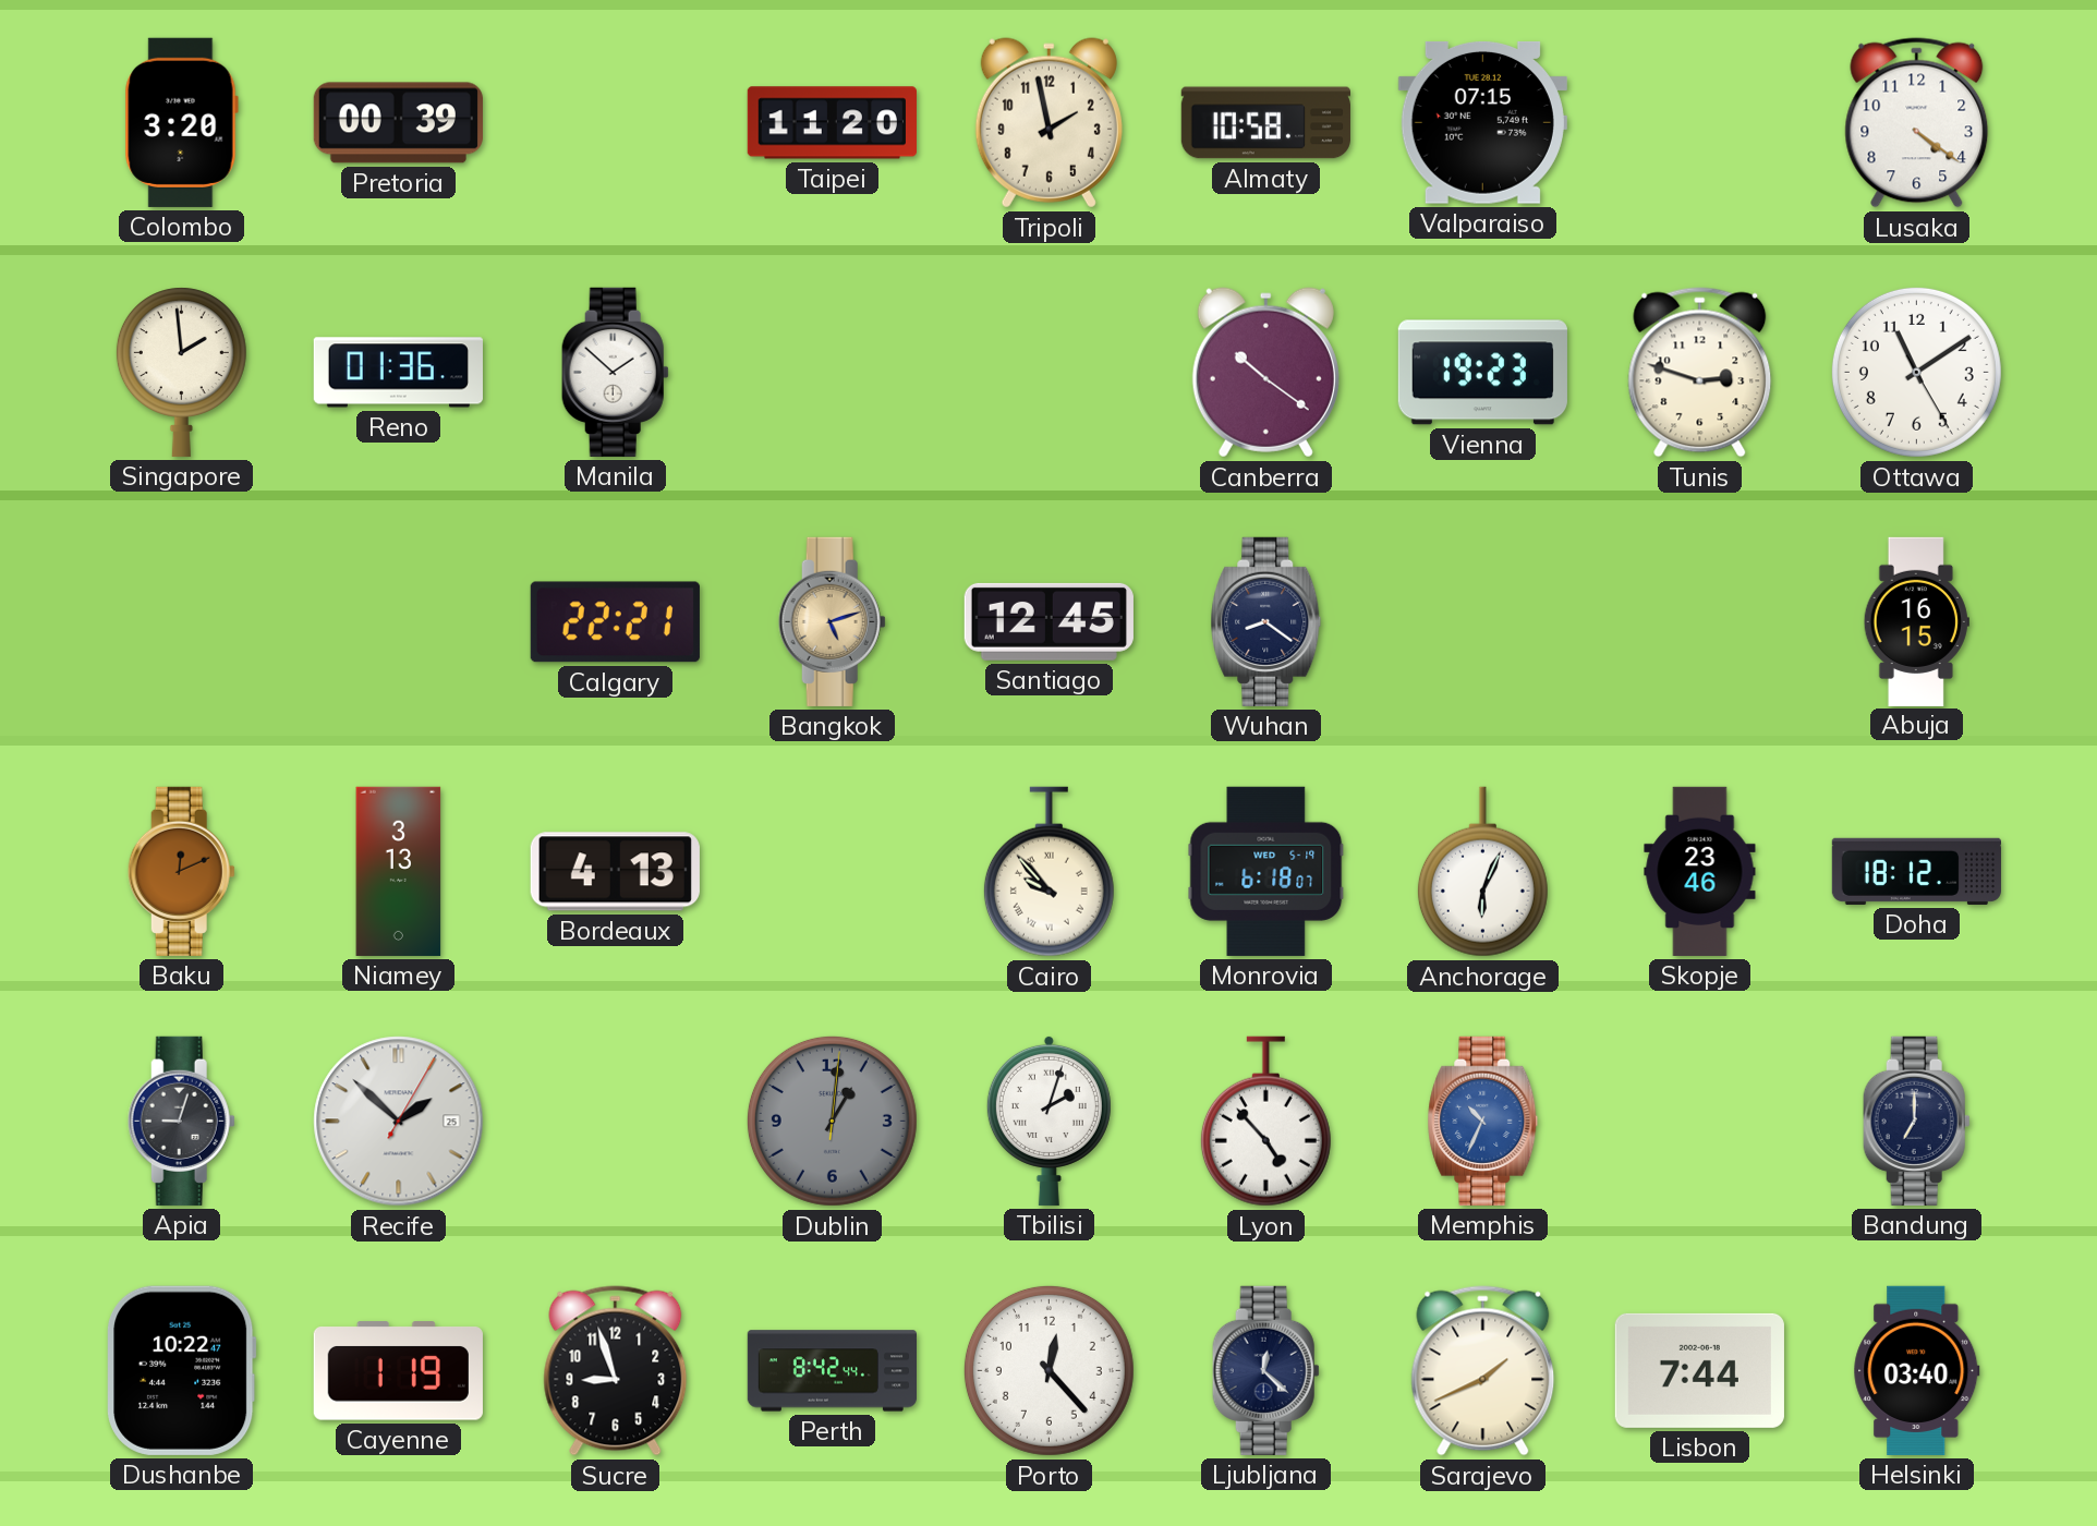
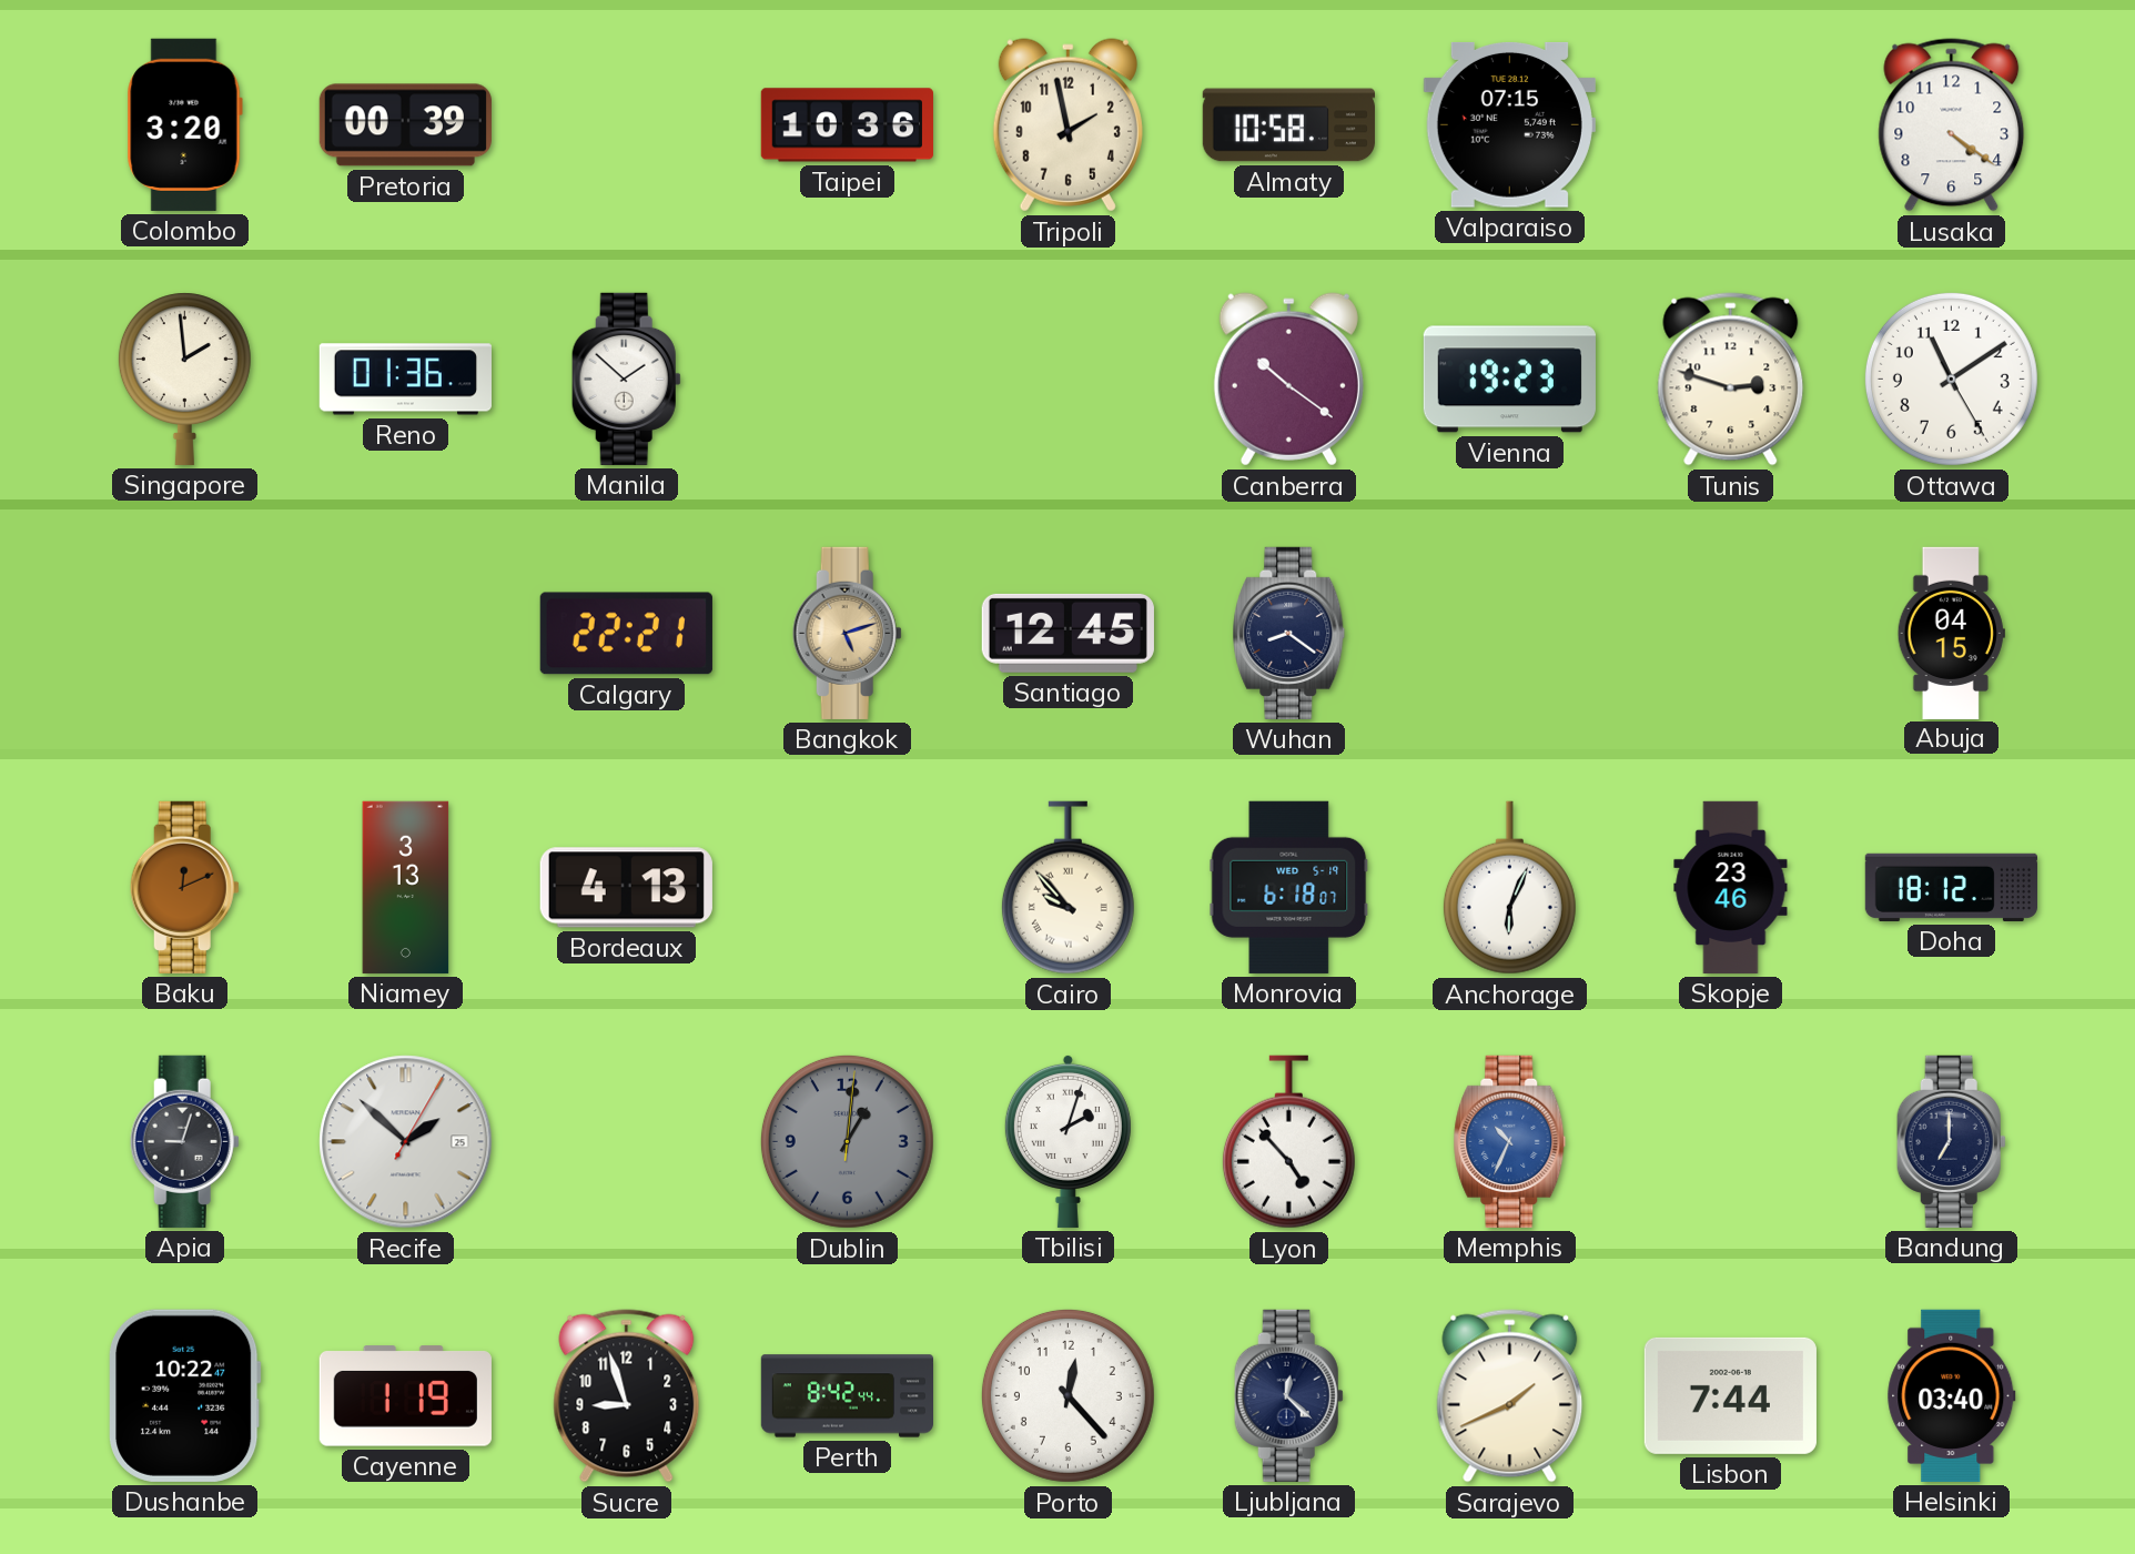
Taipei: 11:20 -> 10:36 (847, 125)
Abuja: 16:15 -> 04:15 (1951, 633)
